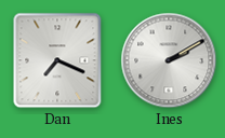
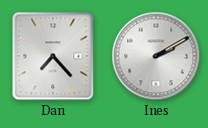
Dan: 7:19 -> 7:23 (53, 56)
